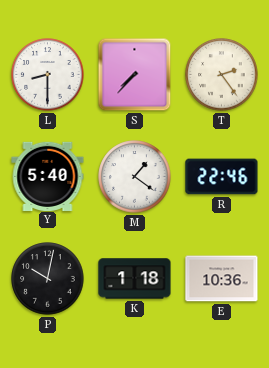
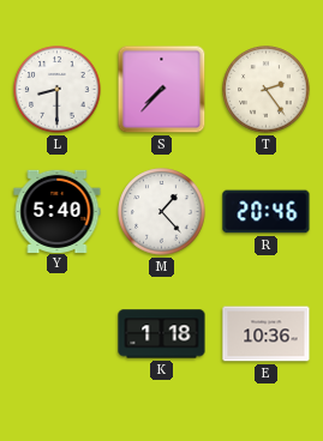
M: 1:21 -> 1:23 (162, 212)
R: 22:46 -> 20:46 (267, 212)
P: 10:02 -> none (48, 279)
